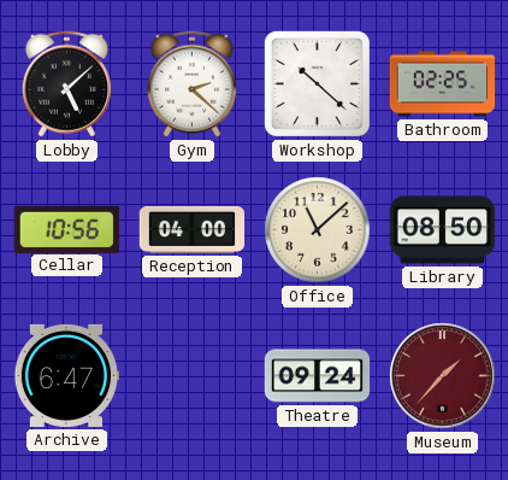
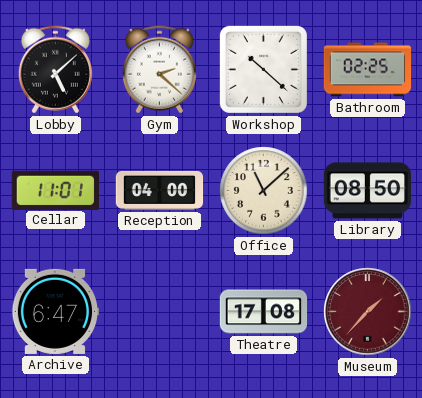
Cellar: 10:56 -> 11:01 (55, 190)
Theatre: 09:24 -> 17:08 (264, 312)
